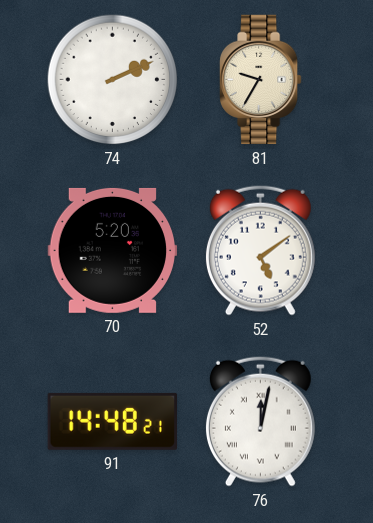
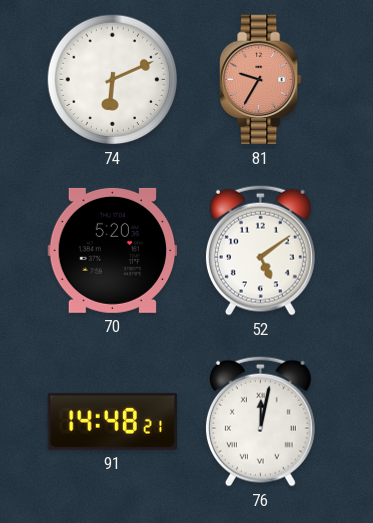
74: 2:11 -> 6:11 (113, 80)
81 dial: cream -> salmon (261, 80)
